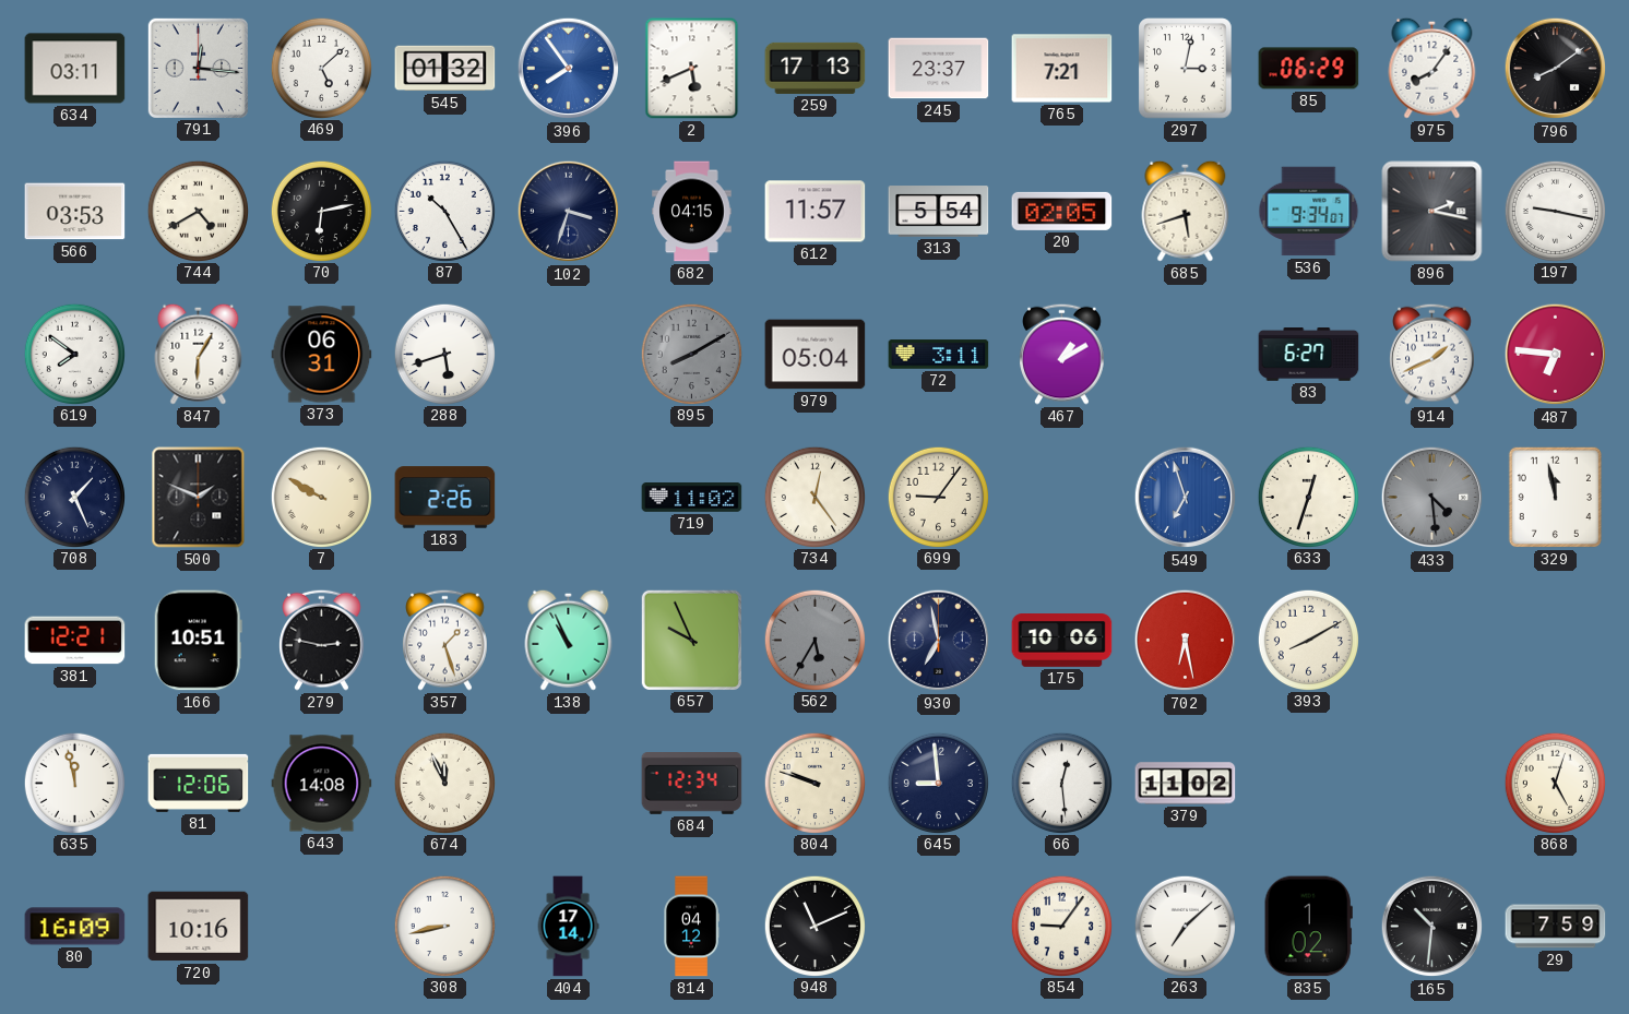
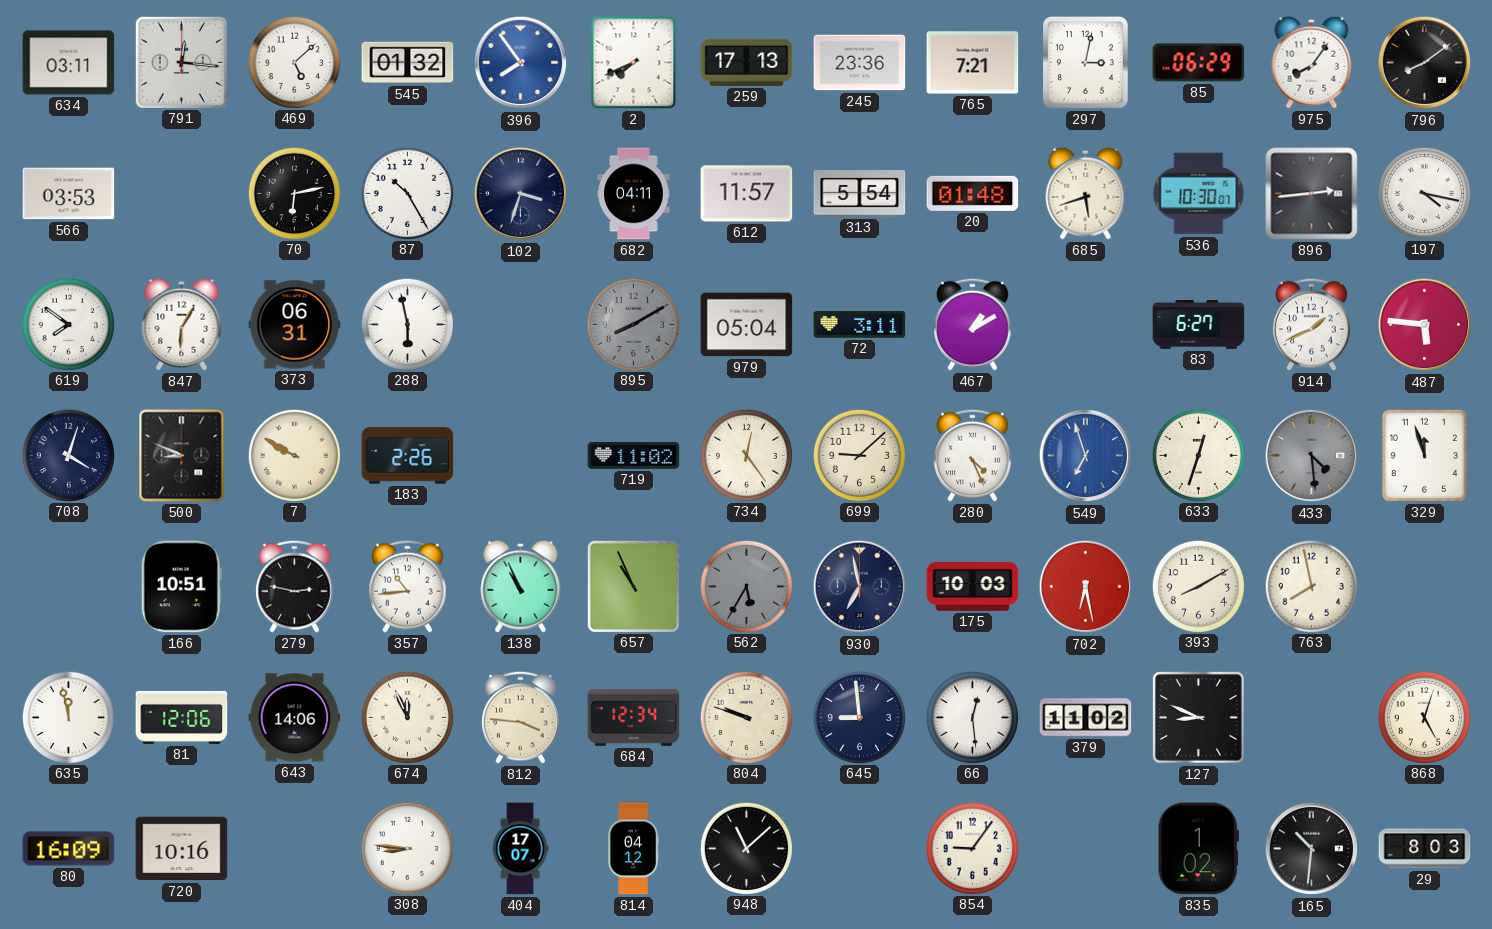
2: 5:41 -> 7:41 (634, 63)
245: 23:37 -> 23:36 (860, 63)
744: 4:40 -> none (198, 211)
682: 04:15 -> 04:11 (634, 194)
20: 02:05 -> 01:48 (973, 193)
536: 9:34 -> 10:30 (1199, 194)
896: 2:17 -> 2:44 (1312, 194)
197: 9:17 -> 4:17 (1424, 193)
288: 5:42 -> 5:58 (407, 324)
487: 6:46 -> 5:46 (1425, 325)
708: 1:26 -> 4:03 (68, 455)
500: 1:49 -> 8:49 (182, 456)
699: 9:06 -> 9:08 (859, 455)
280: none -> 4:26 (973, 455)
329: 11:58 -> 11:57 (1424, 455)
381: 12:21 -> none (75, 641)
357: 1:27 -> 10:44 (408, 586)
657: 9:56 -> 10:56 (633, 586)
175: 10:06 -> 10:03 (973, 587)
763: none -> 7:58 (1311, 586)
643: 14:08 -> 14:06 (295, 718)
812: none -> 3:46 (521, 717)
127: none -> 8:49 (1199, 718)
308: 8:43 -> 8:46 (407, 848)
404: 17:14 -> 17:07 (520, 849)
948: 11:11 -> 11:08 (746, 848)
263: 7:08 -> none (1185, 926)
29: 7:59 -> 8:03 (1425, 849)
